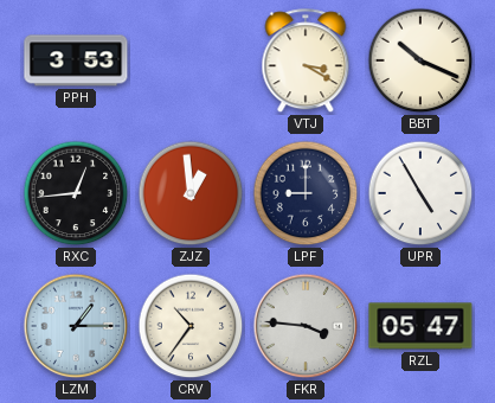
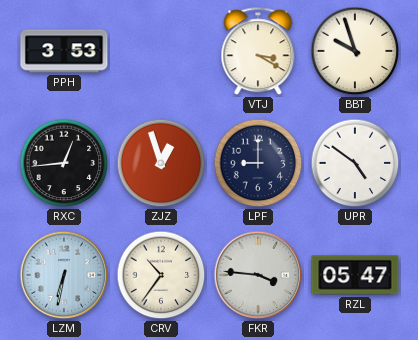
BBT: 10:19 -> 9:57 (355, 51)
ZJZ: 12:59 -> 12:57 (161, 163)
UPR: 4:55 -> 4:51 (355, 163)
LZM: 1:15 -> 6:32 (64, 275)
